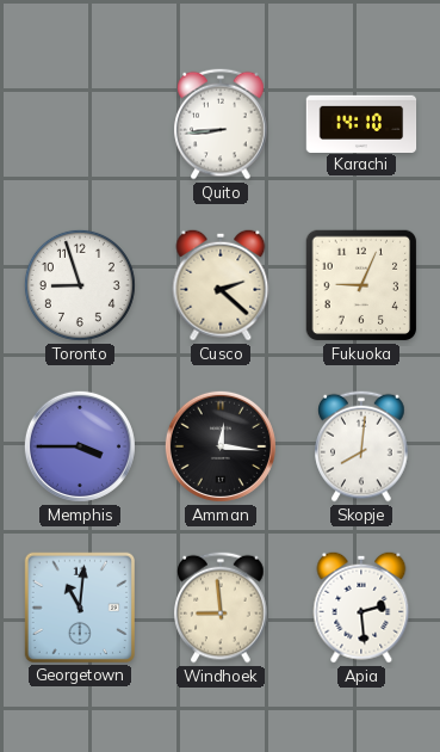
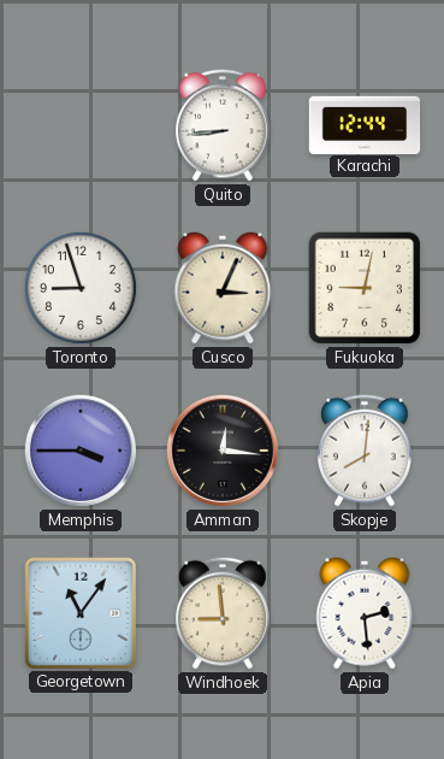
Karachi: 14:10 -> 12:44 (365, 124)
Cusco: 2:22 -> 3:04 (223, 288)
Fukuoka: 9:04 -> 9:02 (365, 288)
Georgetown: 11:01 -> 11:06 (79, 612)
